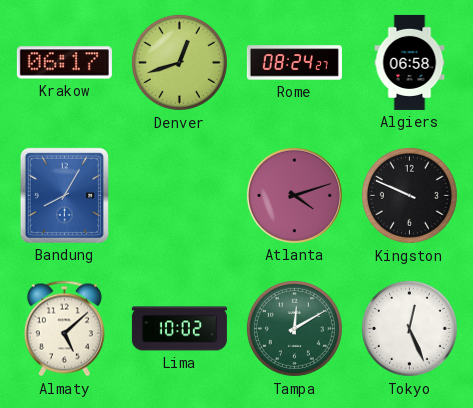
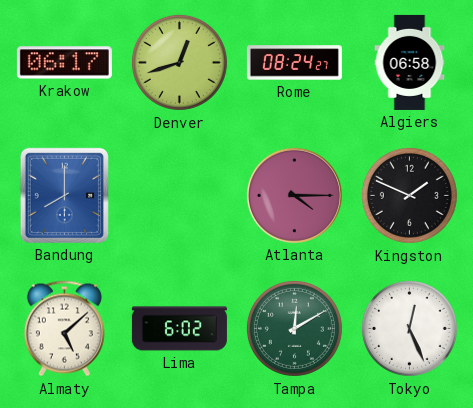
Bandung: 8:05 -> 8:00 (64, 195)
Atlanta: 4:12 -> 4:15 (294, 195)
Kingston: 9:49 -> 1:49 (409, 195)
Lima: 10:02 -> 6:02 (179, 329)
